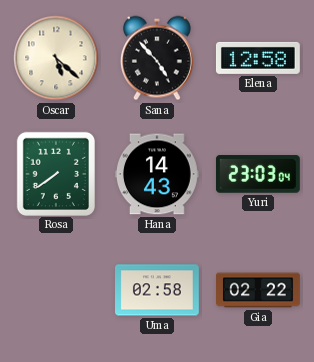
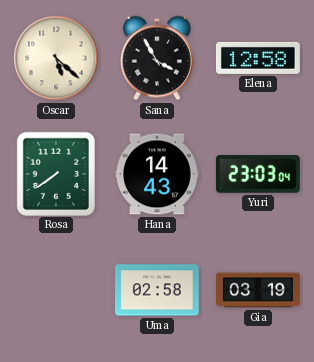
Sana: 4:53 -> 3:55 (157, 58)
Gia: 02:22 -> 03:19 (259, 290)
